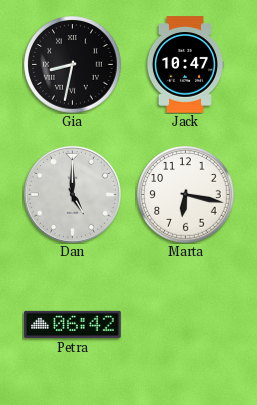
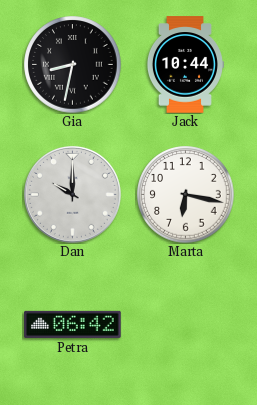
Jack: 10:47 -> 10:44 (185, 65)
Dan: 5:00 -> 10:00 (72, 194)
